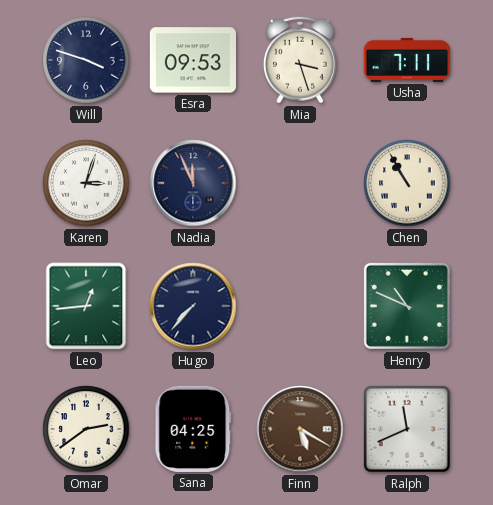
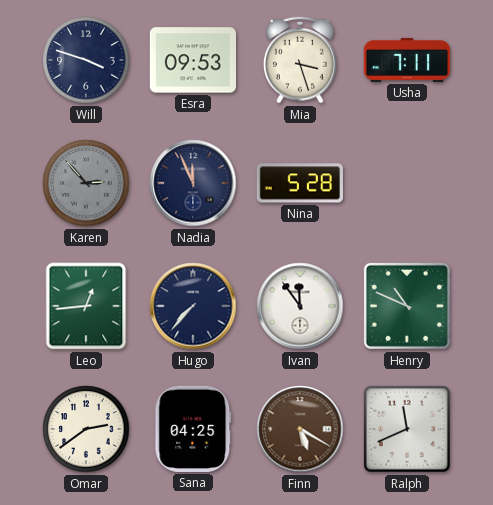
Karen: 3:03 -> 2:53 (86, 183)
Karen dial: white -> grey (86, 183)
Nina: none -> 5:28 (300, 183)
Chen: 10:55 -> none (407, 183)
Ivan: none -> 11:54 (300, 306)
